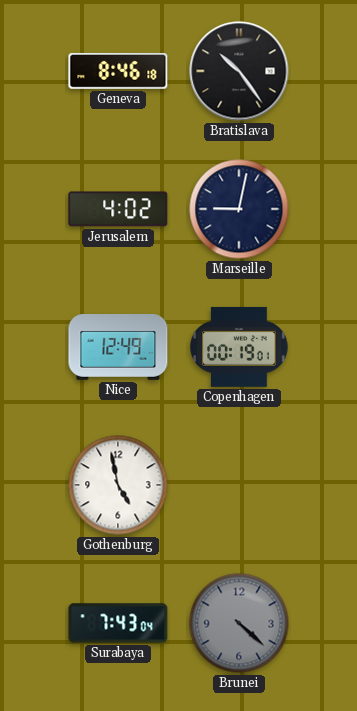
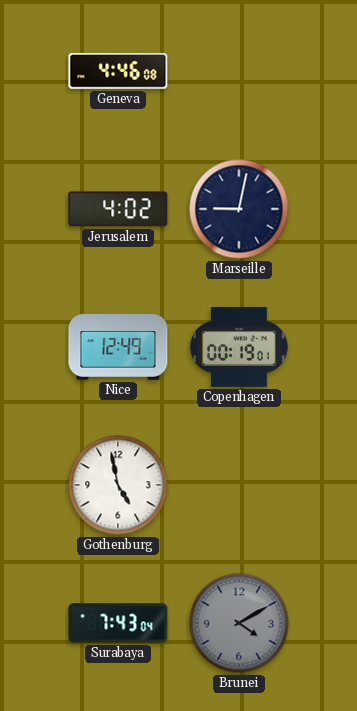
Geneva: 8:46 -> 4:46 (118, 71)
Bratislava: 10:24 -> none (239, 71)
Brunei: 4:22 -> 4:10 (239, 623)
